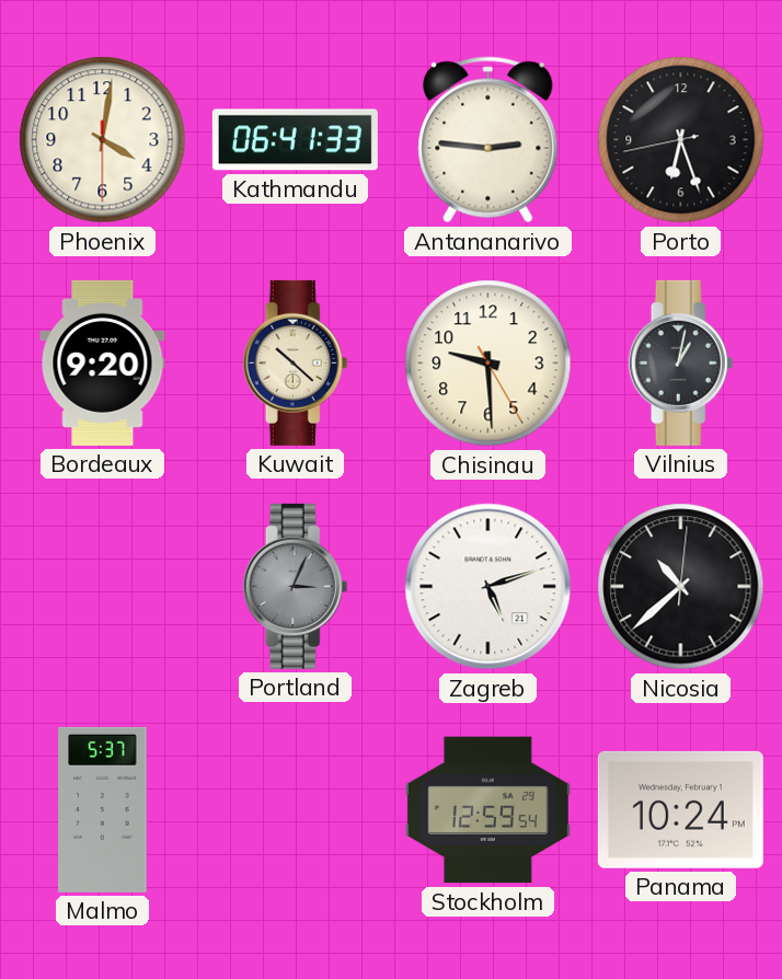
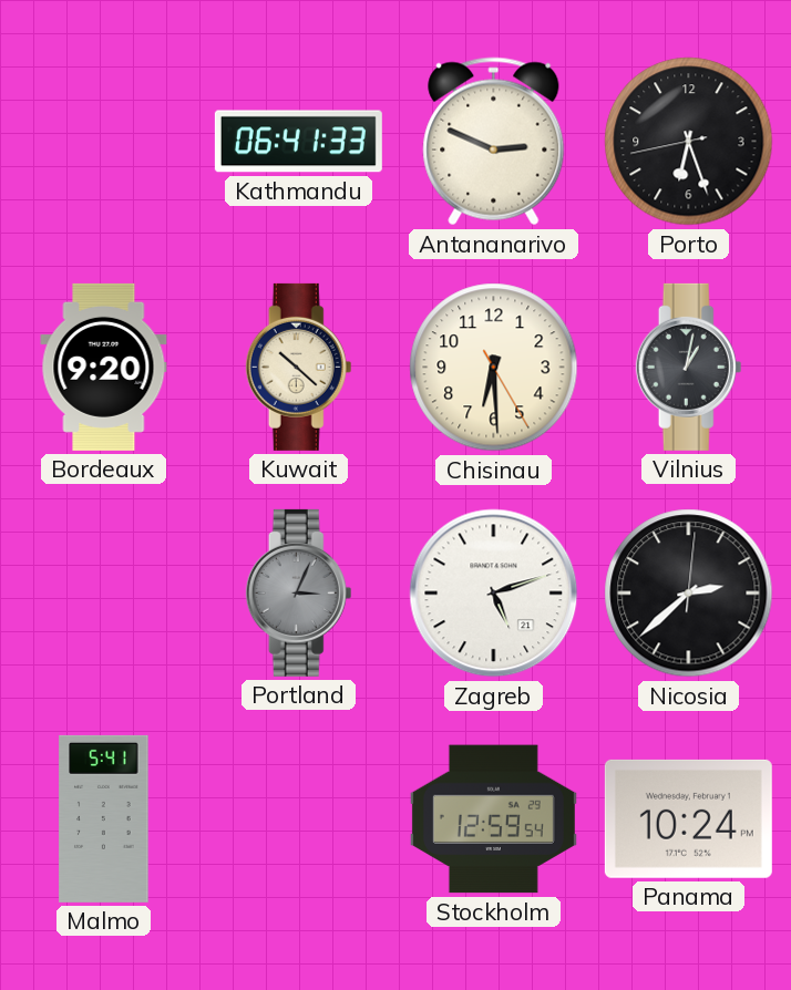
Phoenix: 4:01 -> none (103, 140)
Antananarivo: 2:46 -> 2:49 (494, 142)
Chisinau: 9:29 -> 6:29 (494, 368)
Nicosia: 10:38 -> 2:38 (689, 594)
Malmo: 5:37 -> 5:41 (104, 818)
